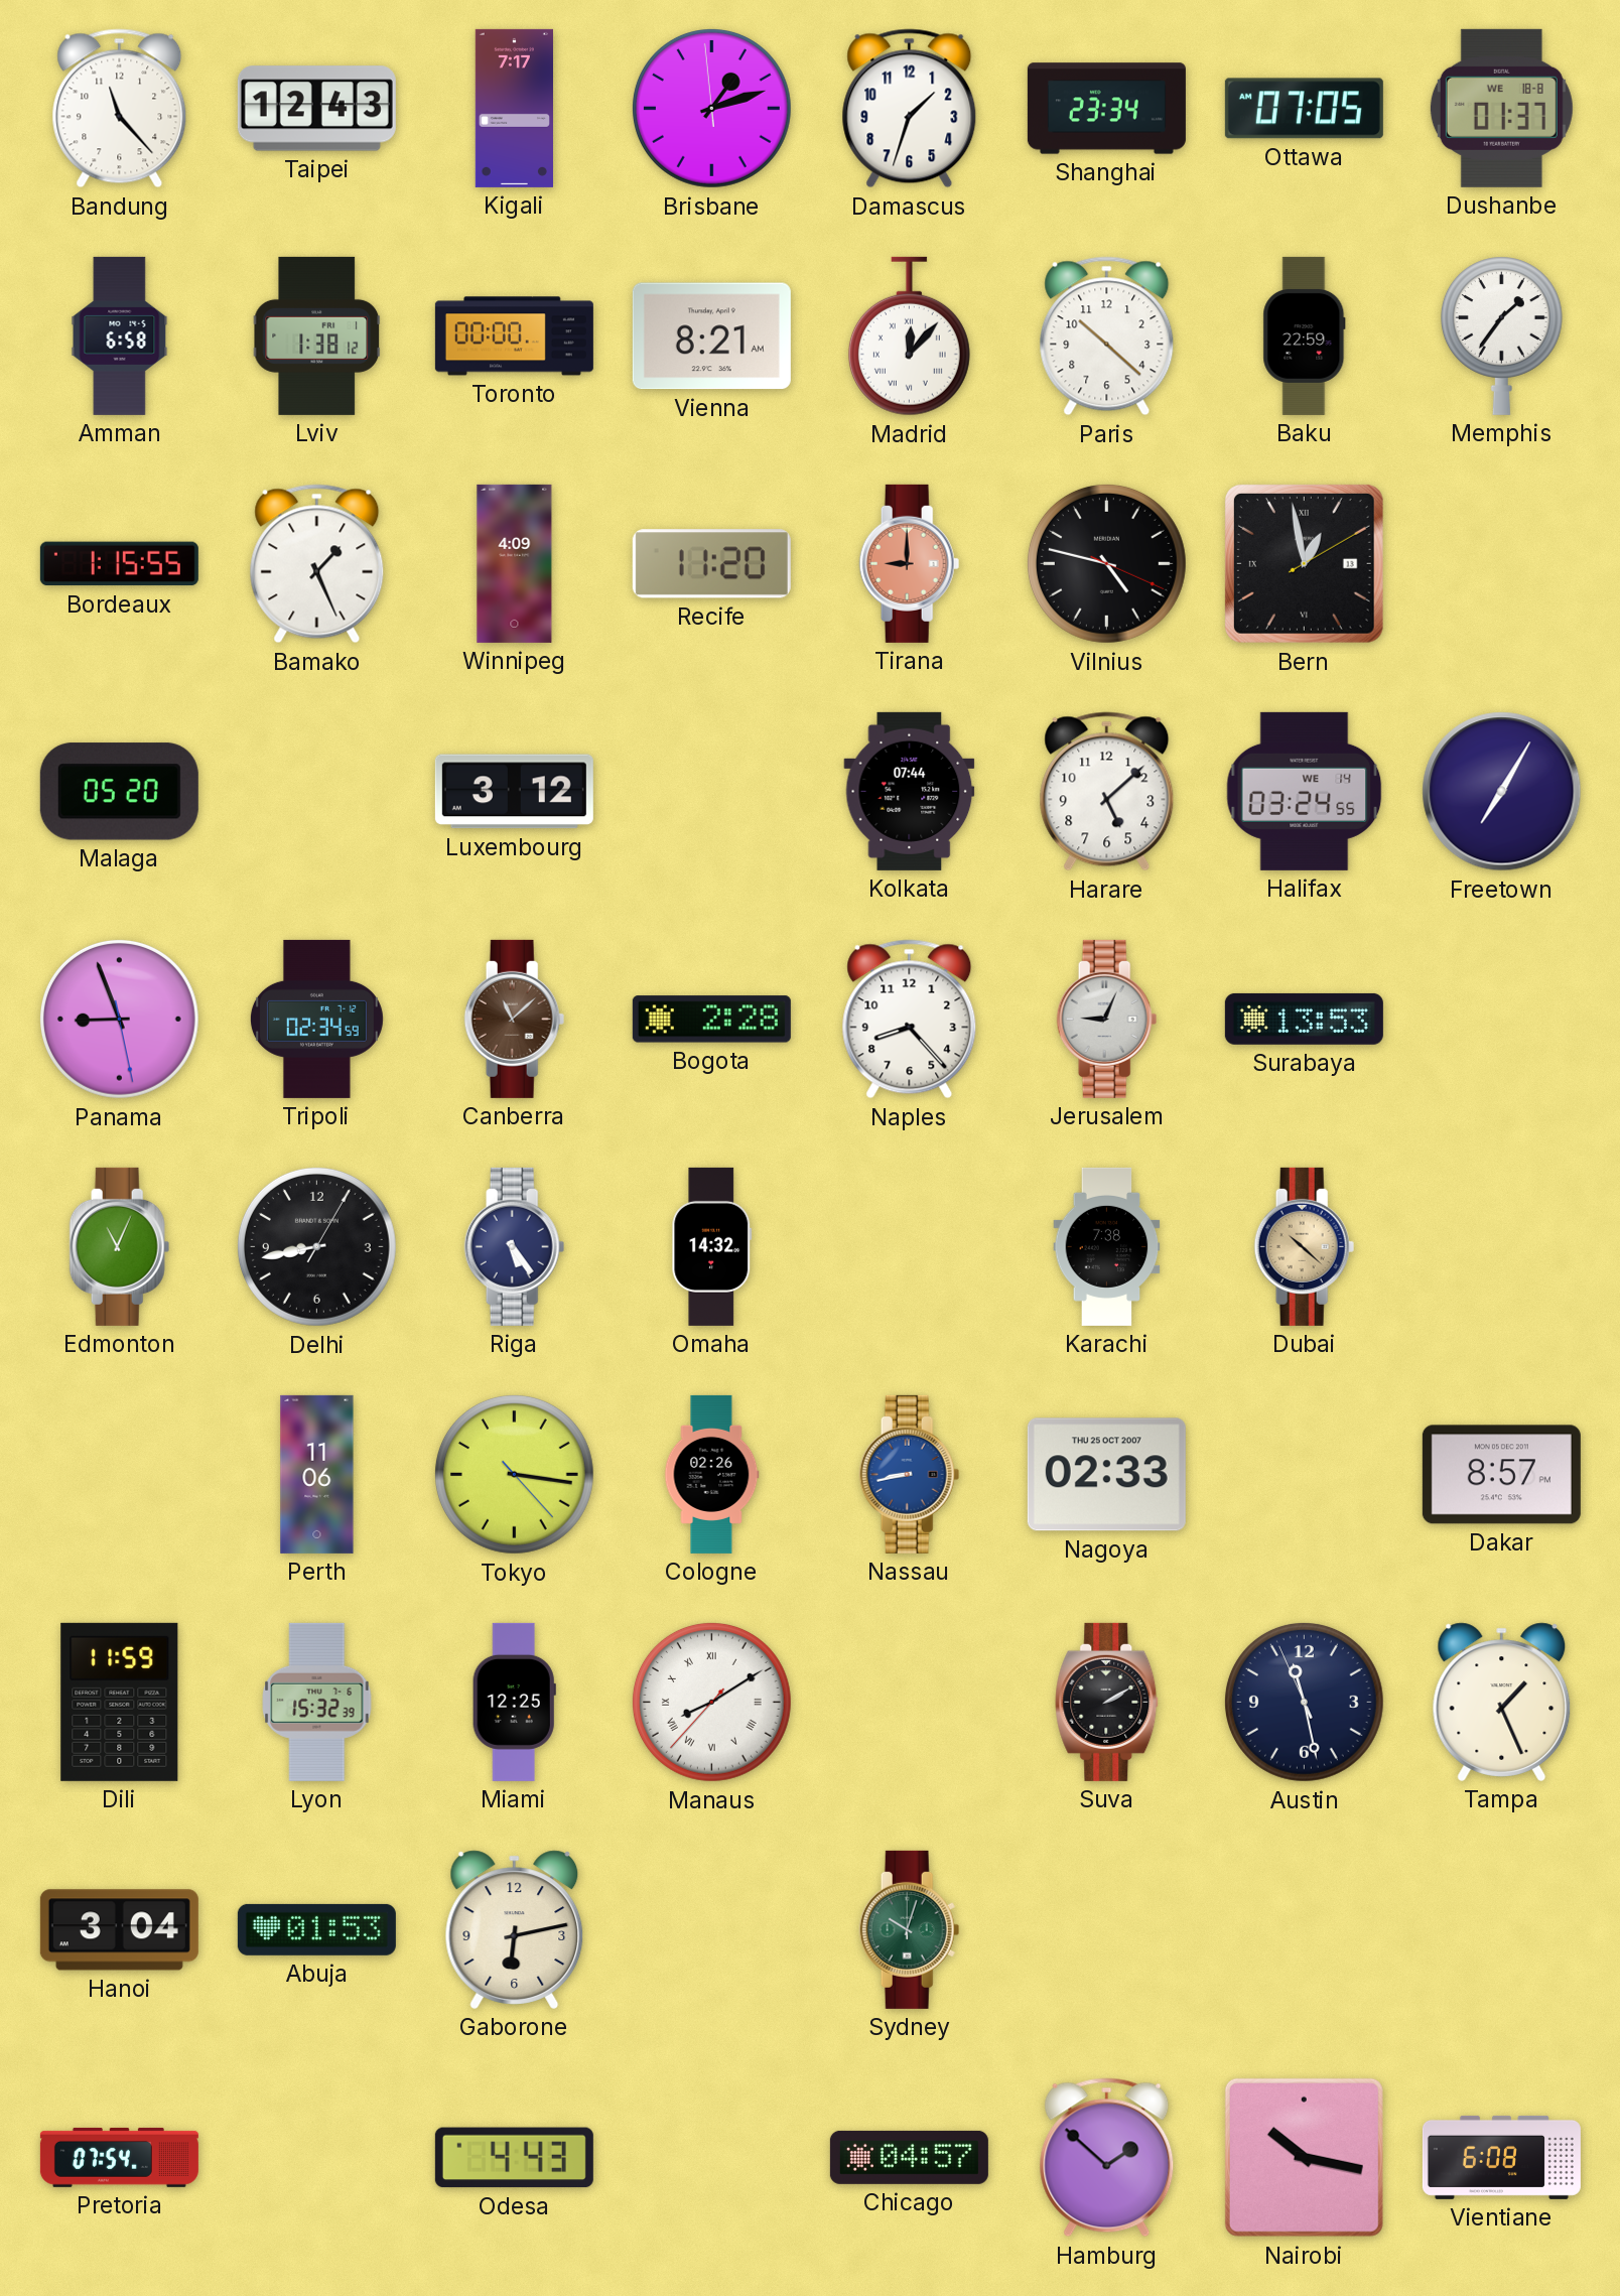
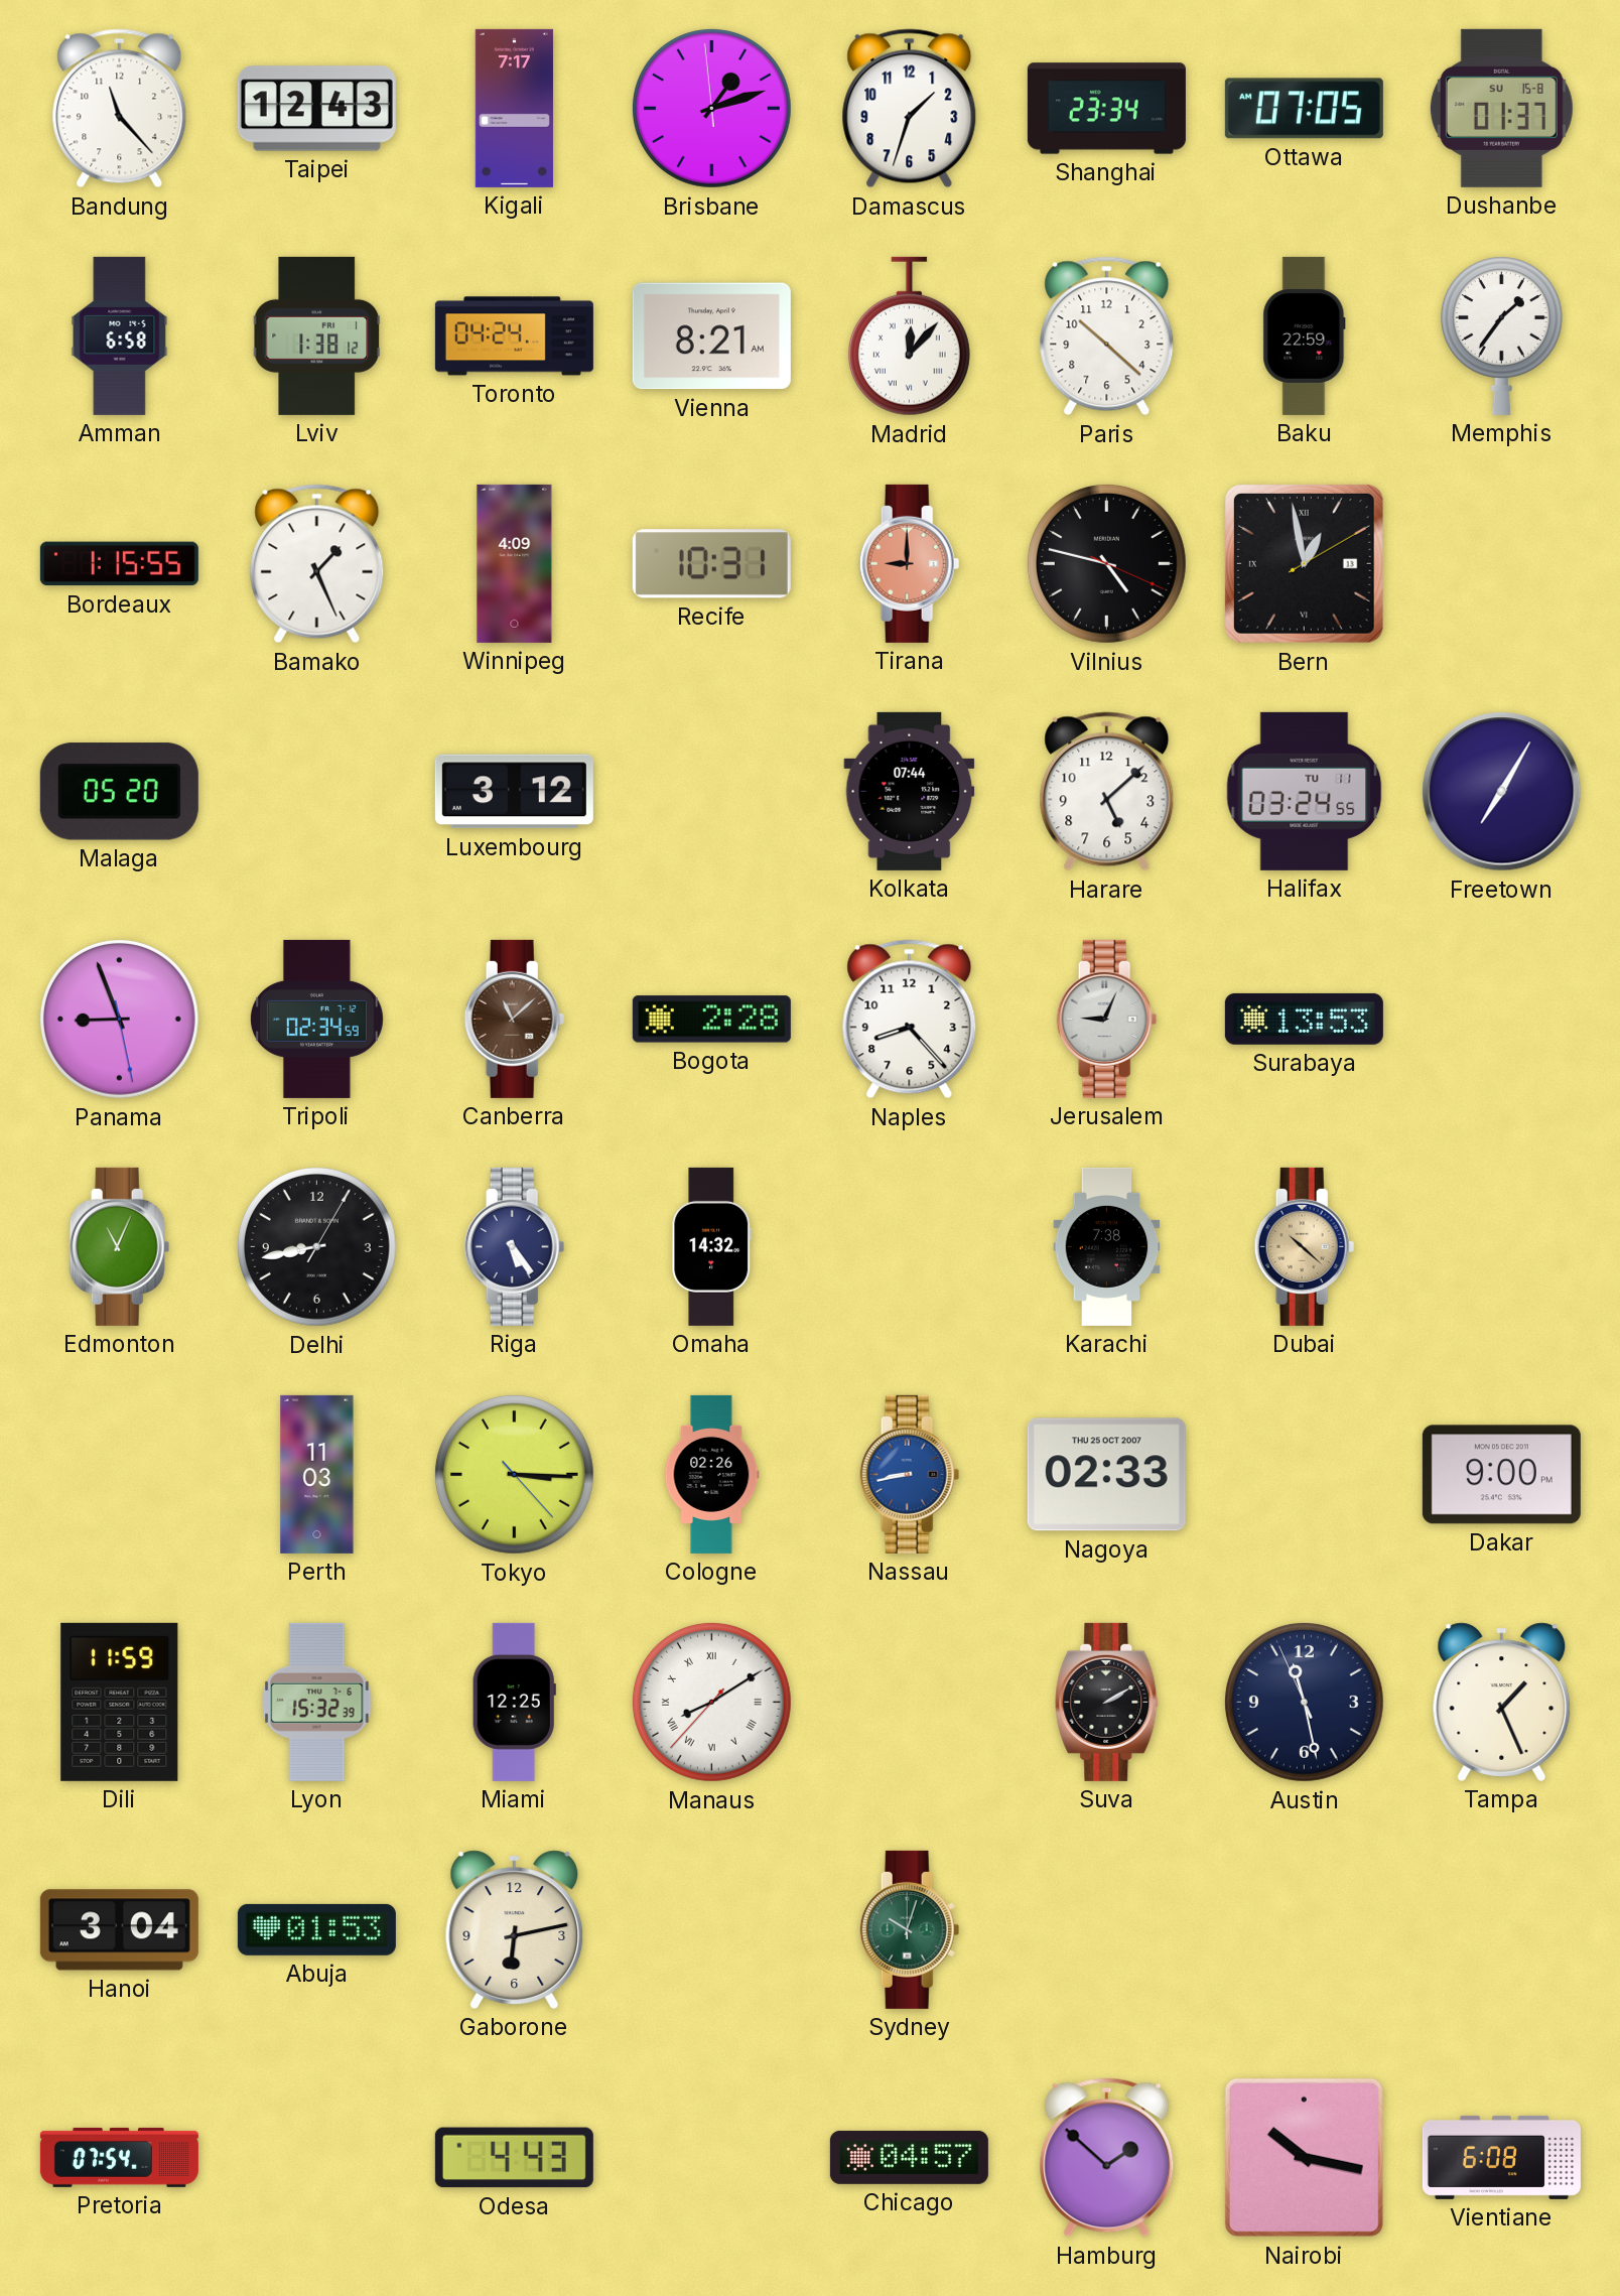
Dushanbe date: WE 18-8 -> SU 15-8 (1501, 108)
Toronto: 00:00 -> 04:24 (514, 336)
Recife: 11:20 -> 10:31 (711, 564)
Halifax date: WE 14 -> TU 11 (1305, 791)
Perth: 11:06 -> 11:03 (317, 1474)
Tokyo: 3:16 -> 3:15 (514, 1474)
Dakar: 8:57 -> 9:00 (1501, 1475)
